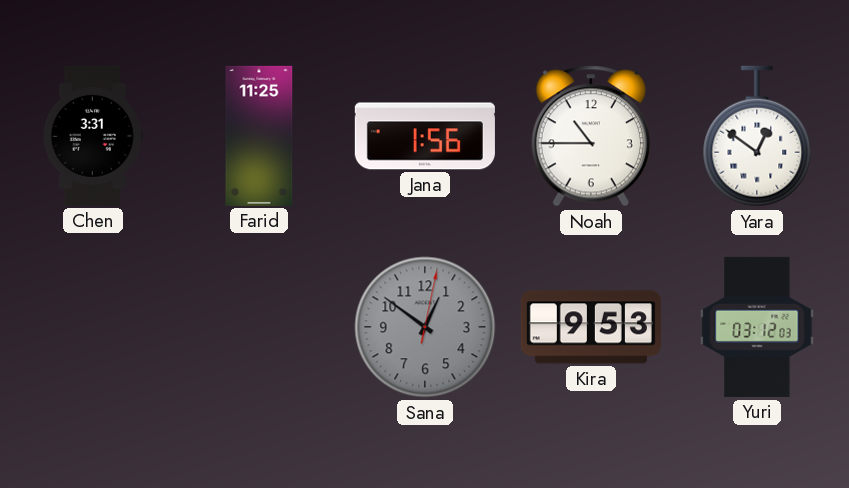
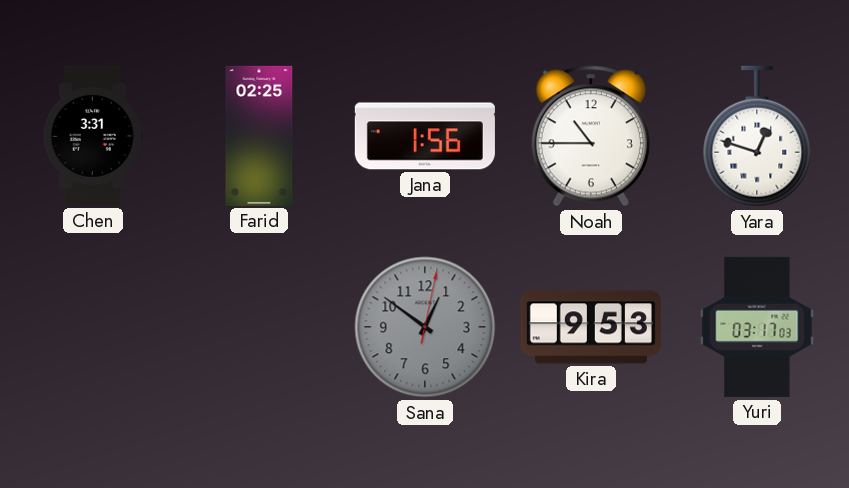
Farid: 11:25 -> 02:25 (259, 136)
Yara: 12:51 -> 12:48 (757, 136)
Yuri: 03:12 -> 03:17 (757, 327)
